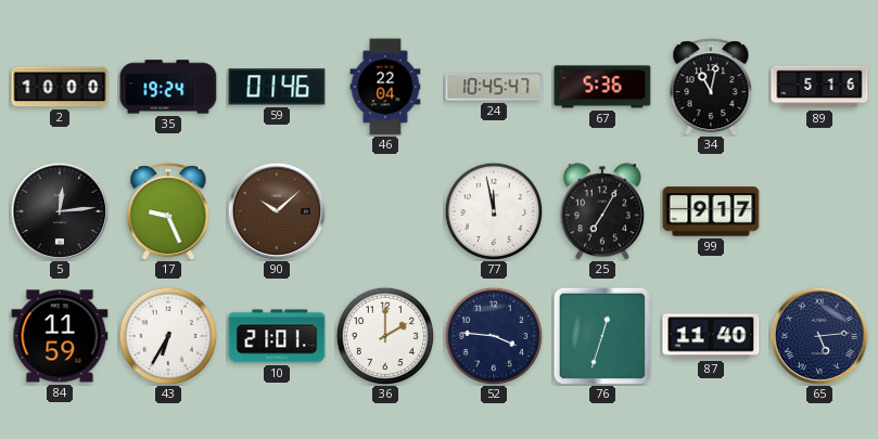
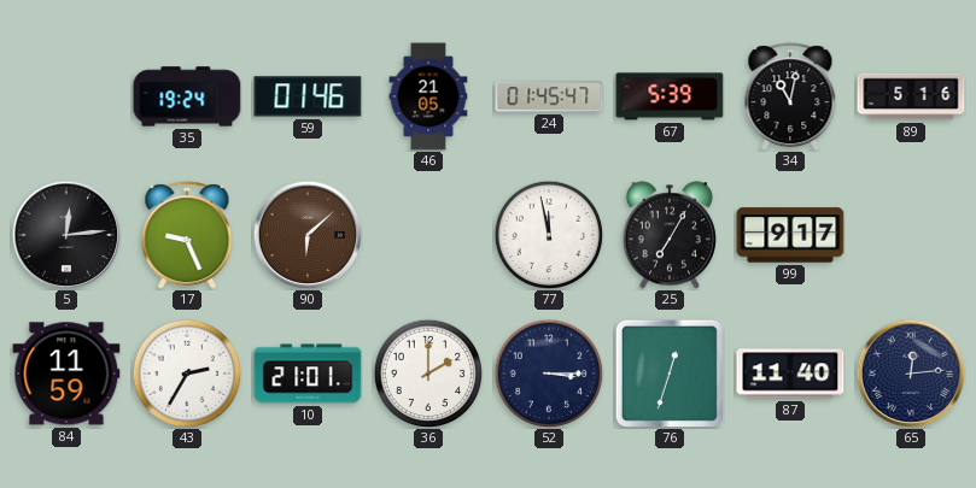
2: 10:00 -> none (60, 87)
46: 22:04 -> 21:05 (428, 96)
24: 10:45 -> 01:45 (549, 96)
67: 5:36 -> 5:39 (670, 96)
90: 10:08 -> 6:08 (308, 235)
43: 6:35 -> 2:35 (187, 374)
52: 3:46 -> 3:15 (549, 374)
65: 5:14 -> 12:14 (911, 374)
